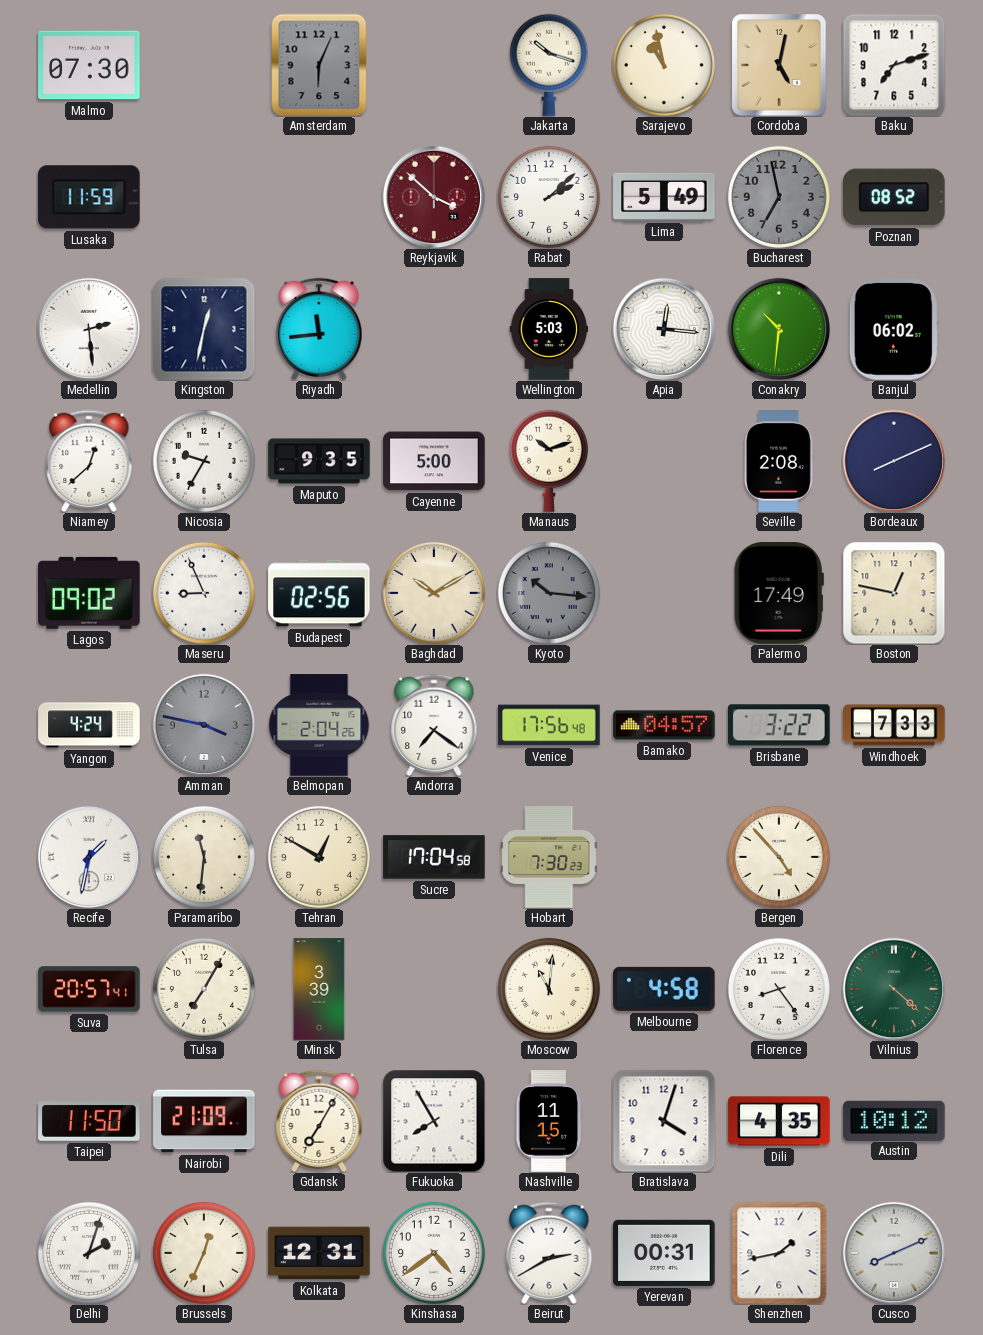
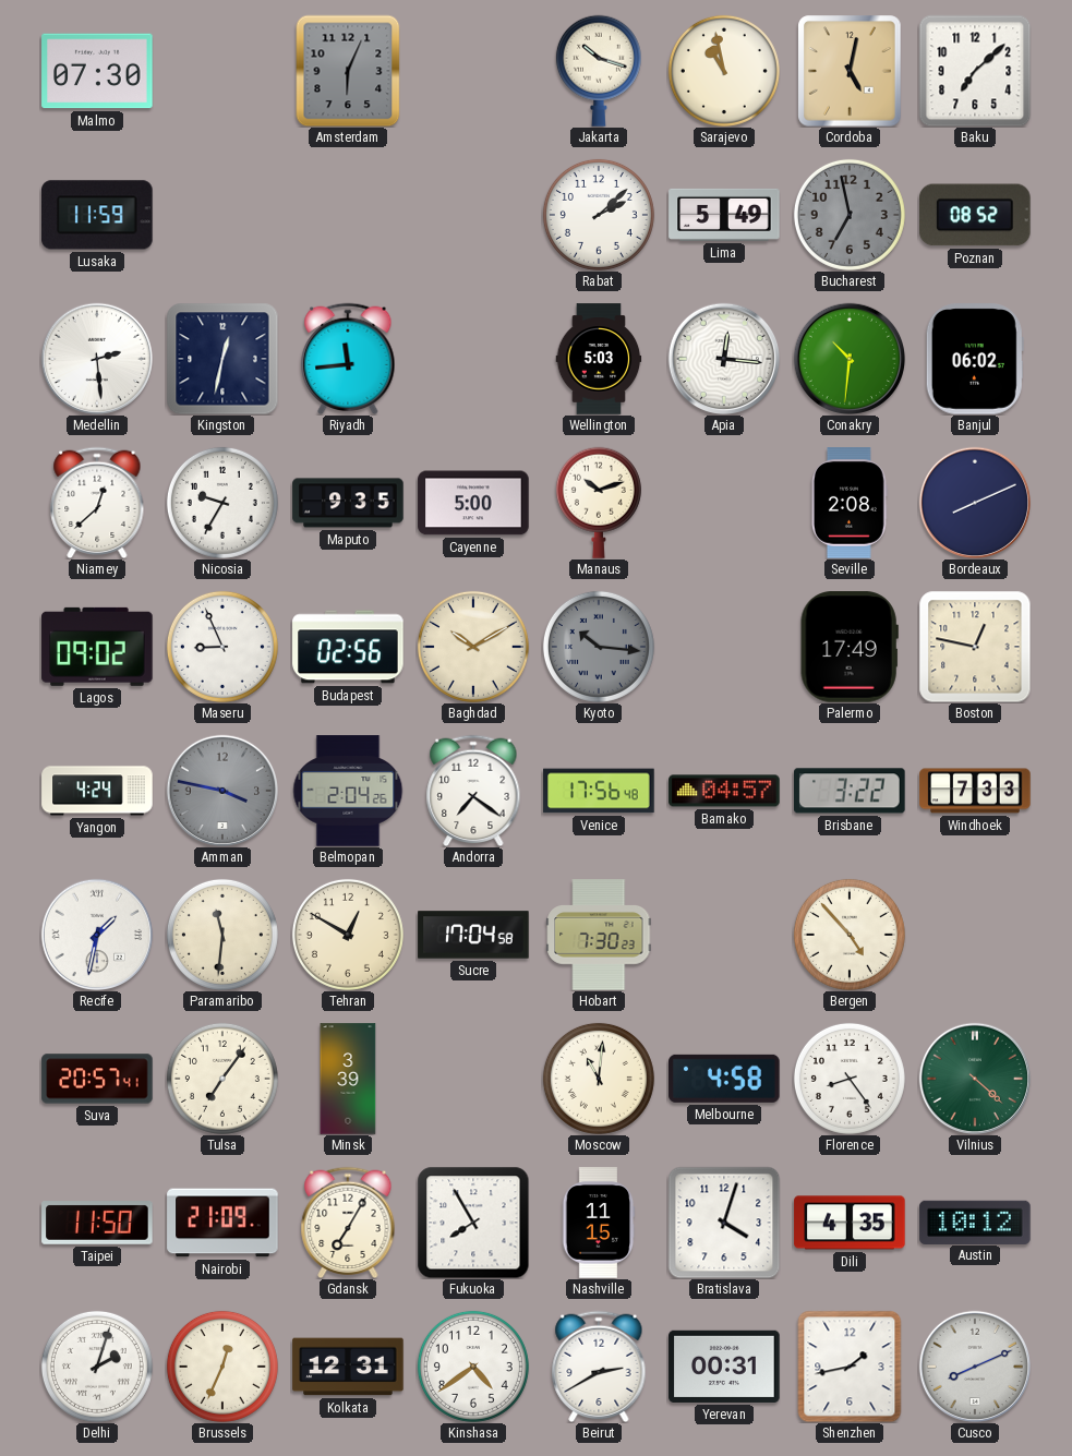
Baku: 7:12 -> 7:08 (975, 71)
Reykjavik: 3:52 -> none (433, 196)
Tulsa: 7:05 -> 7:06 (222, 1079)
